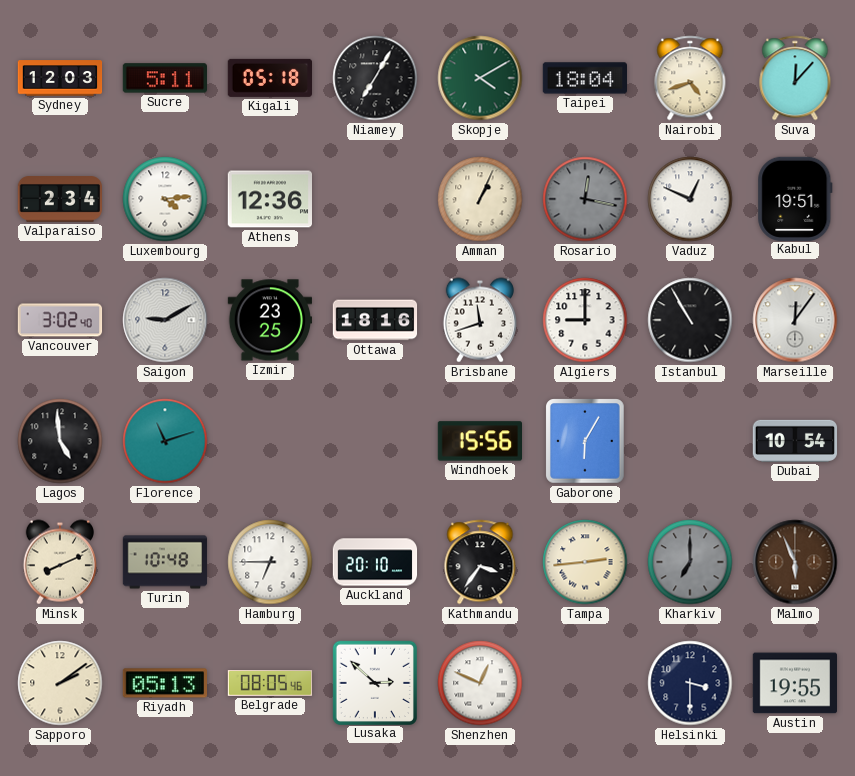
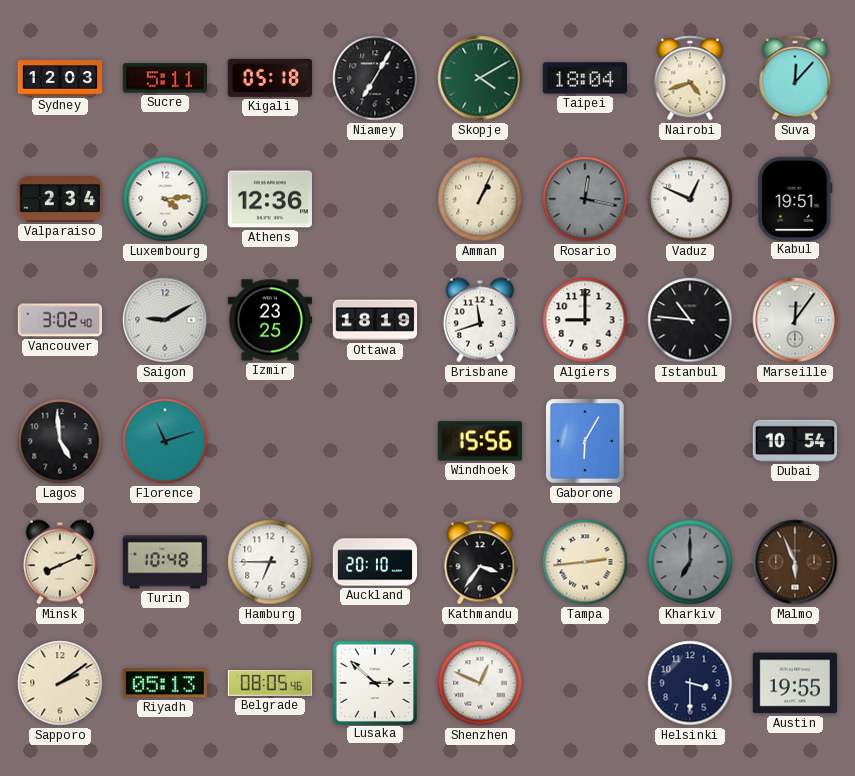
Ottawa: 18:16 -> 18:19 (375, 320)
Istanbul: 10:55 -> 10:46 (690, 320)
